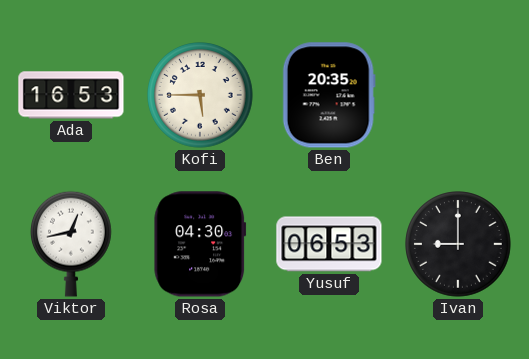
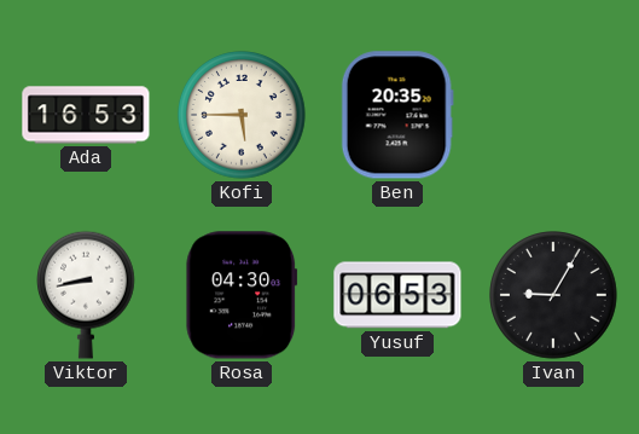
Viktor: 12:43 -> 8:43 (87, 295)
Ivan: 9:00 -> 9:05 (553, 295)
